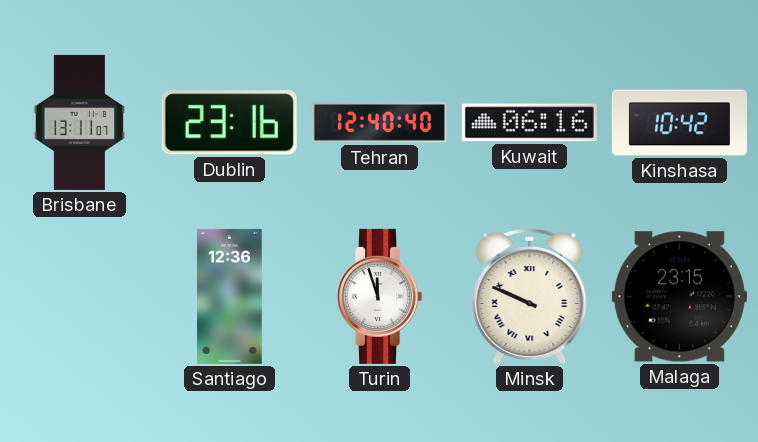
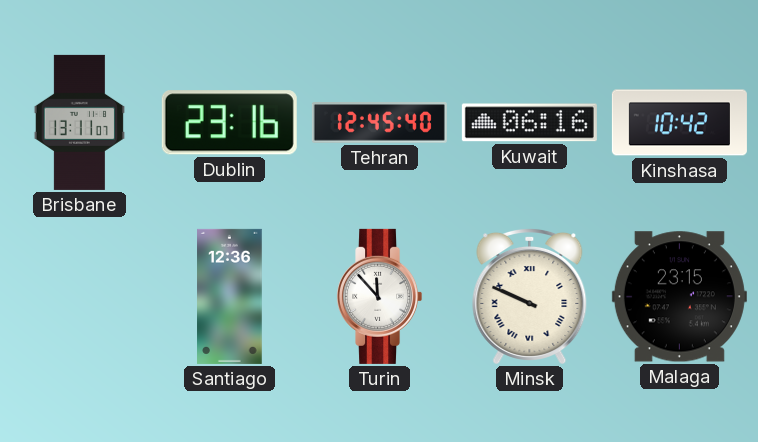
Tehran: 12:40 -> 12:45 (379, 123)
Turin: 11:57 -> 11:53 (380, 296)
